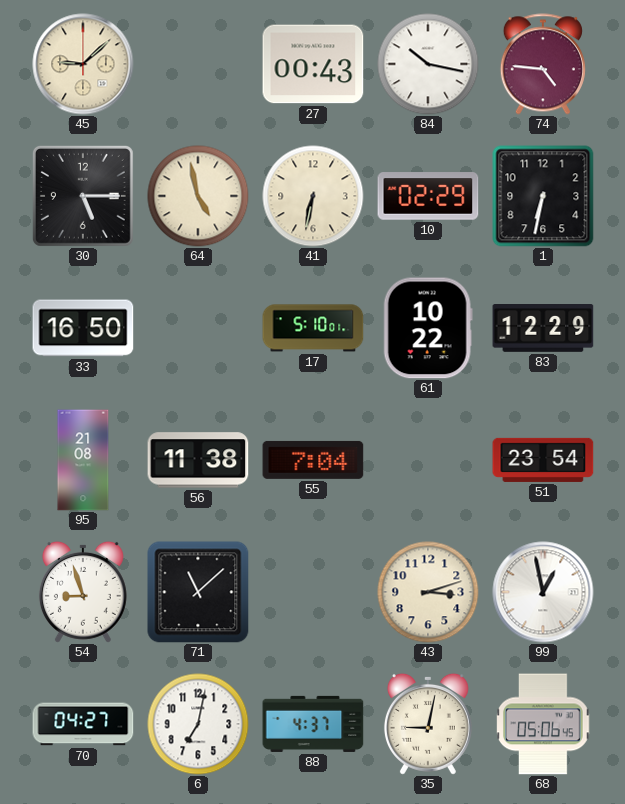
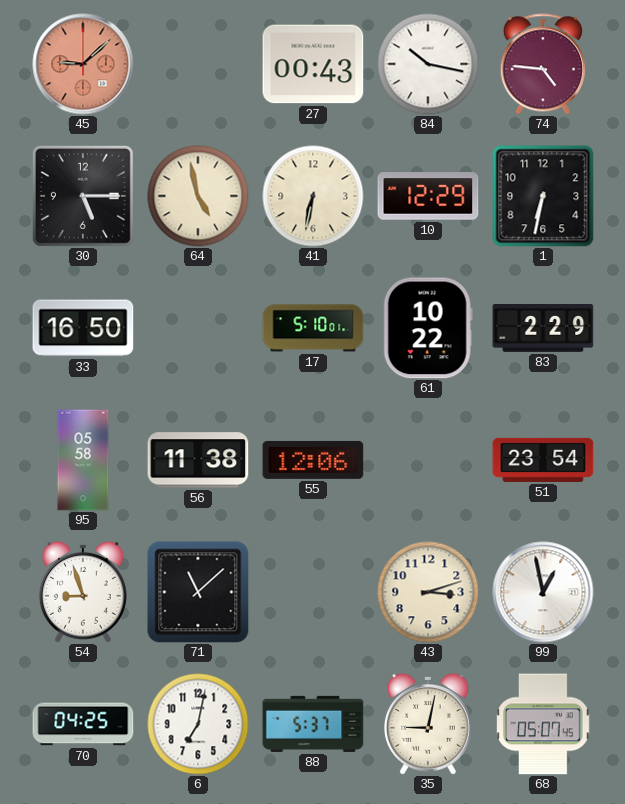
45 dial: cream -> salmon (83, 64)
10: 02:29 -> 12:29 (428, 196)
83: 12:29 -> 2:29 (543, 329)
95: 21:08 -> 05:58 (83, 460)
55: 7:04 -> 12:06 (313, 460)
70: 04:27 -> 04:25 (83, 724)
88: 4:37 -> 5:37 (313, 724)
68: 05:06 -> 05:07 (543, 724)
